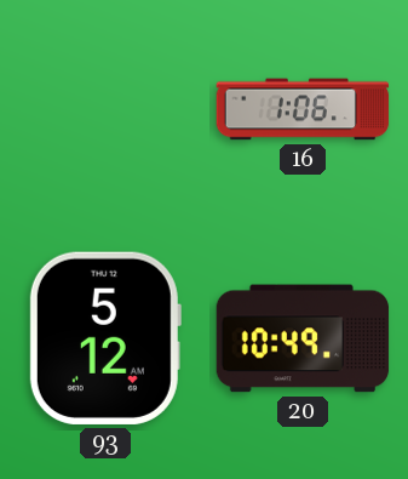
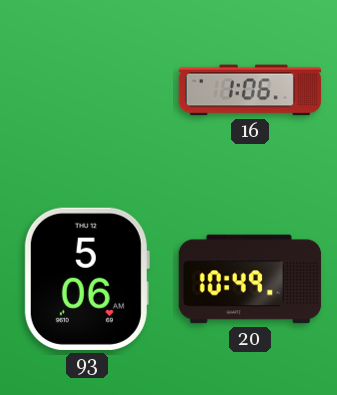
93: 5:12 -> 5:06 (87, 279)
